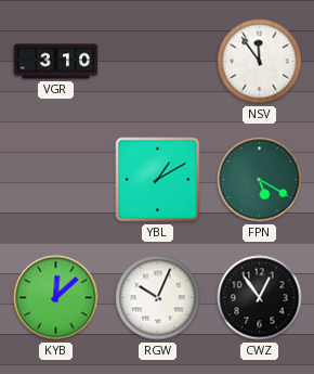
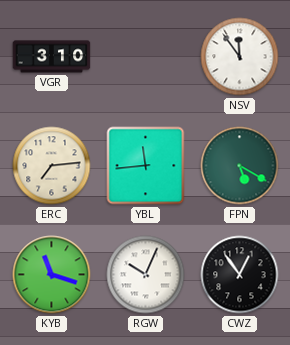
ERC: none -> 7:14 (52, 166)
YBL: 1:10 -> 11:44 (146, 166)
KYB: 12:08 -> 11:18 (52, 275)
